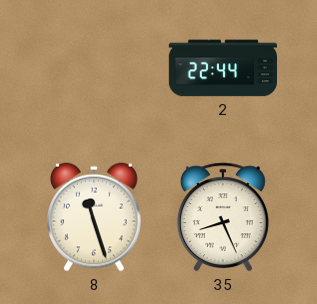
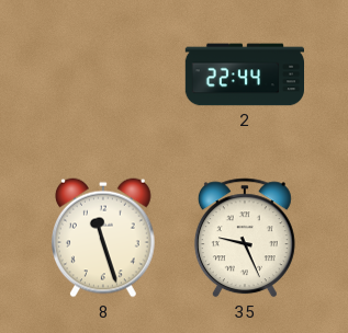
35: 8:26 -> 9:26 (245, 238)
